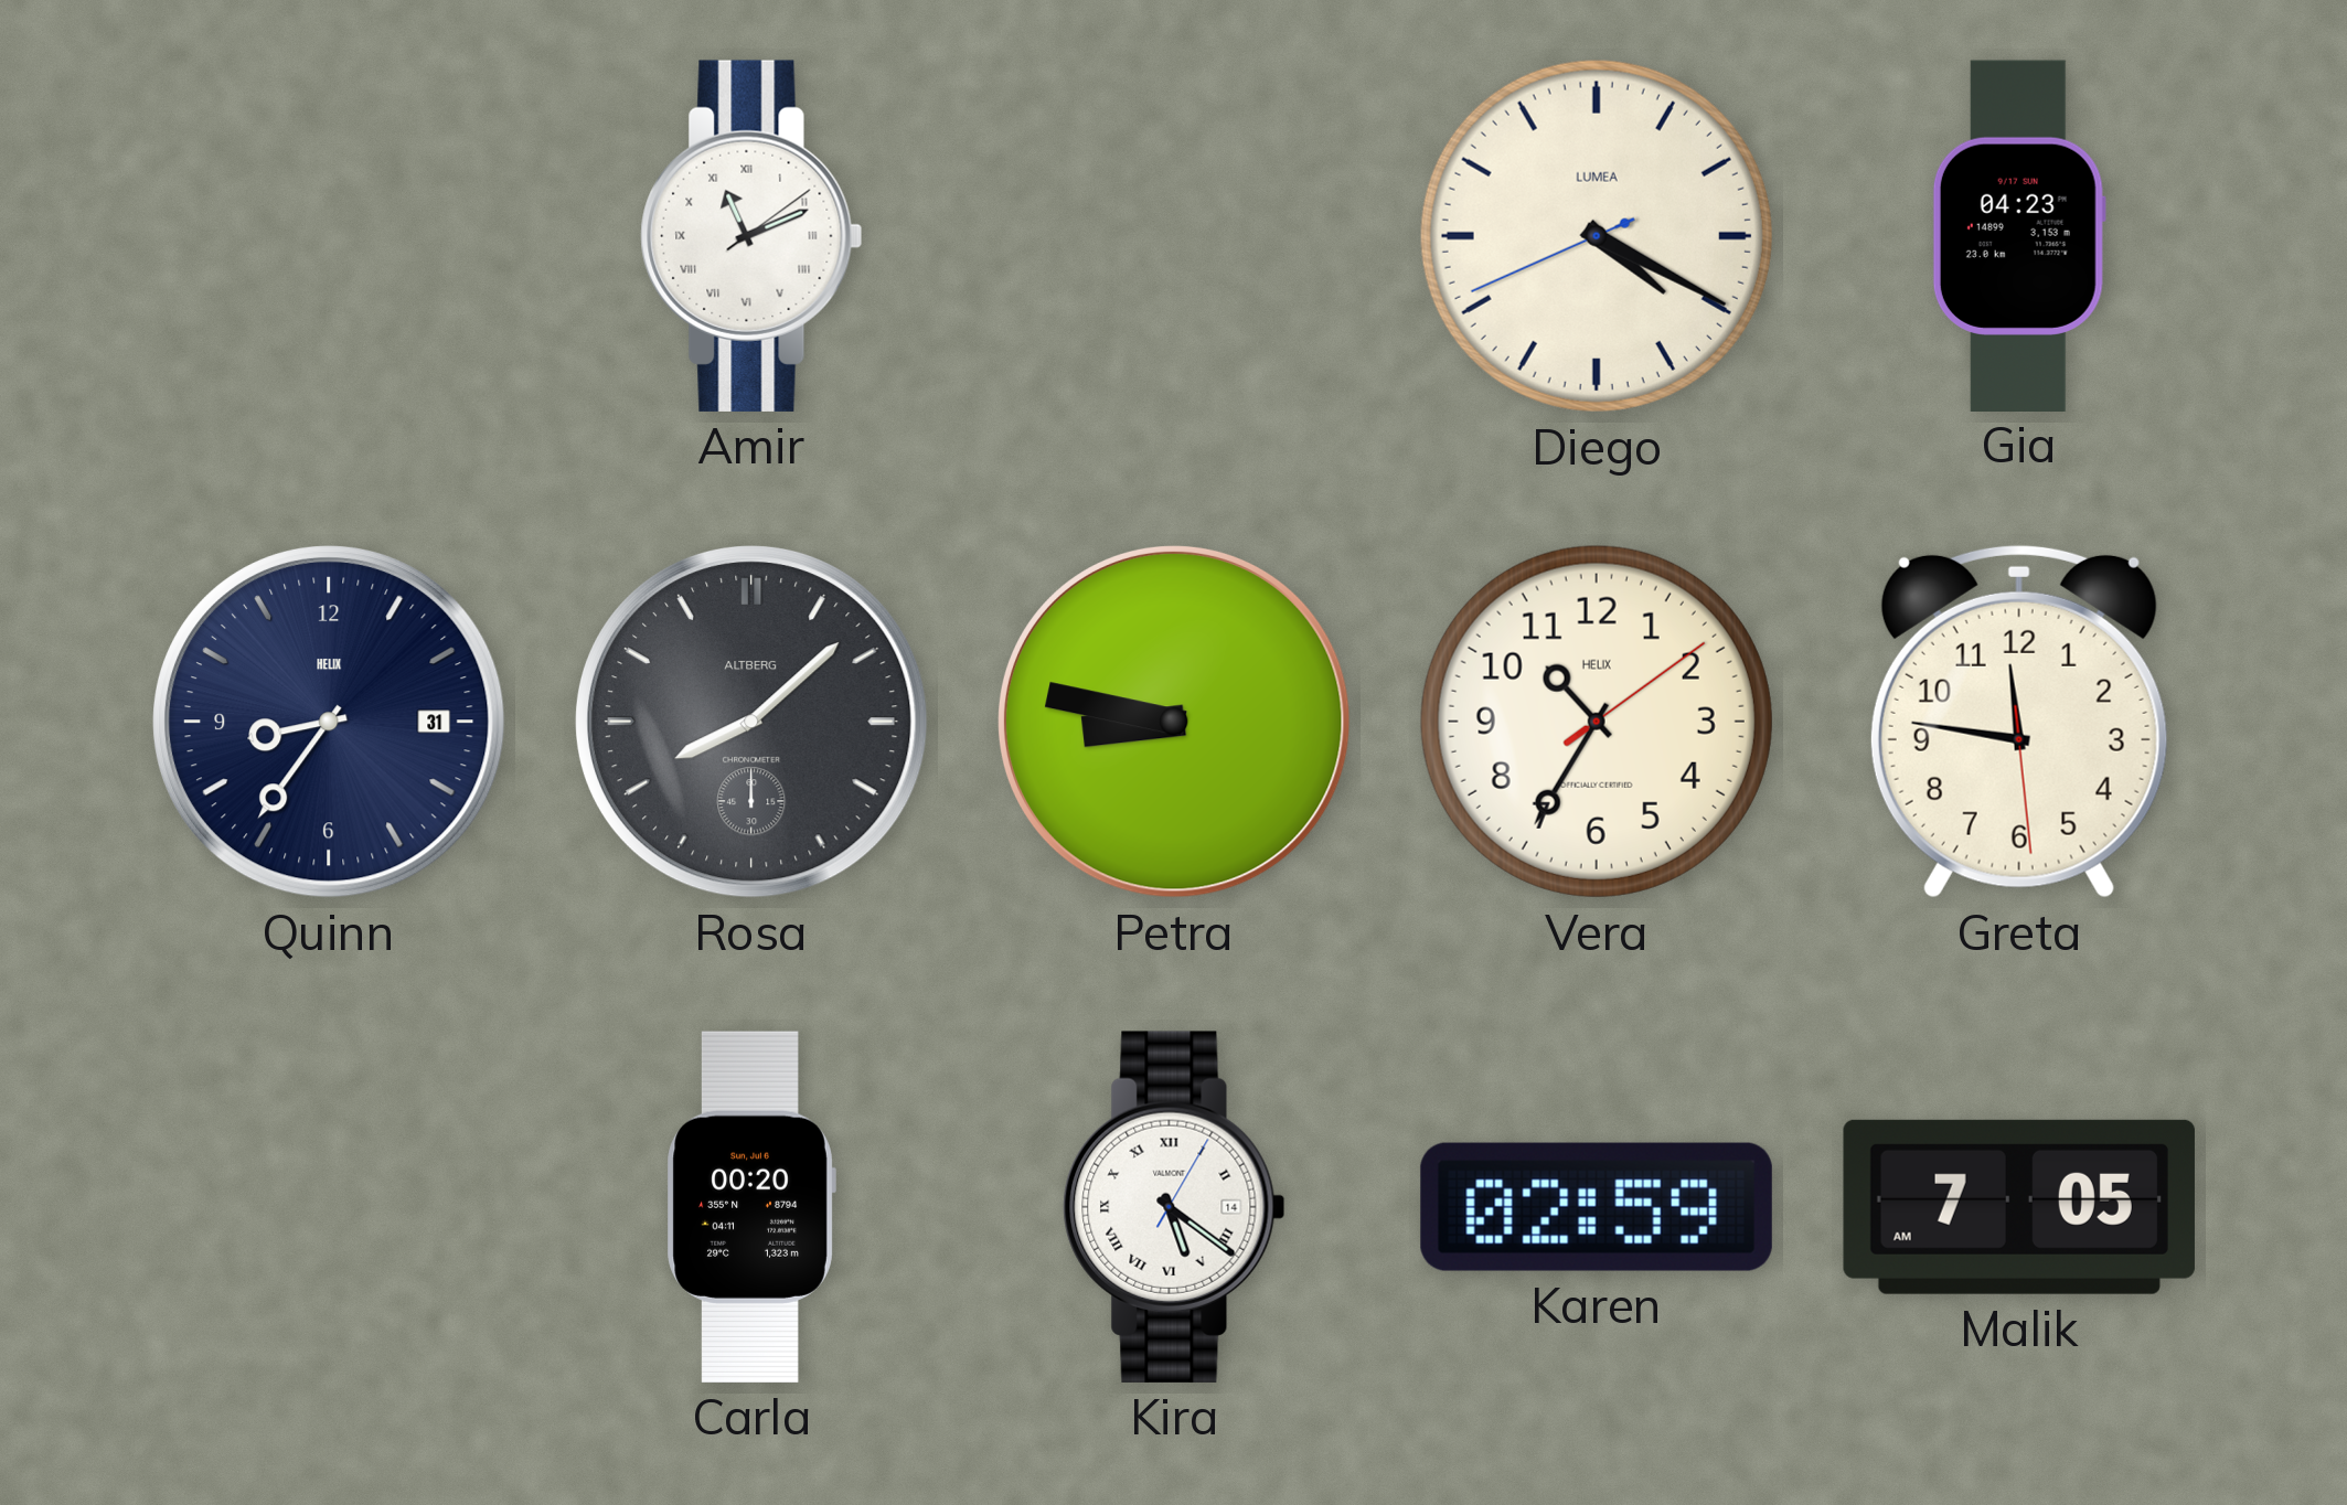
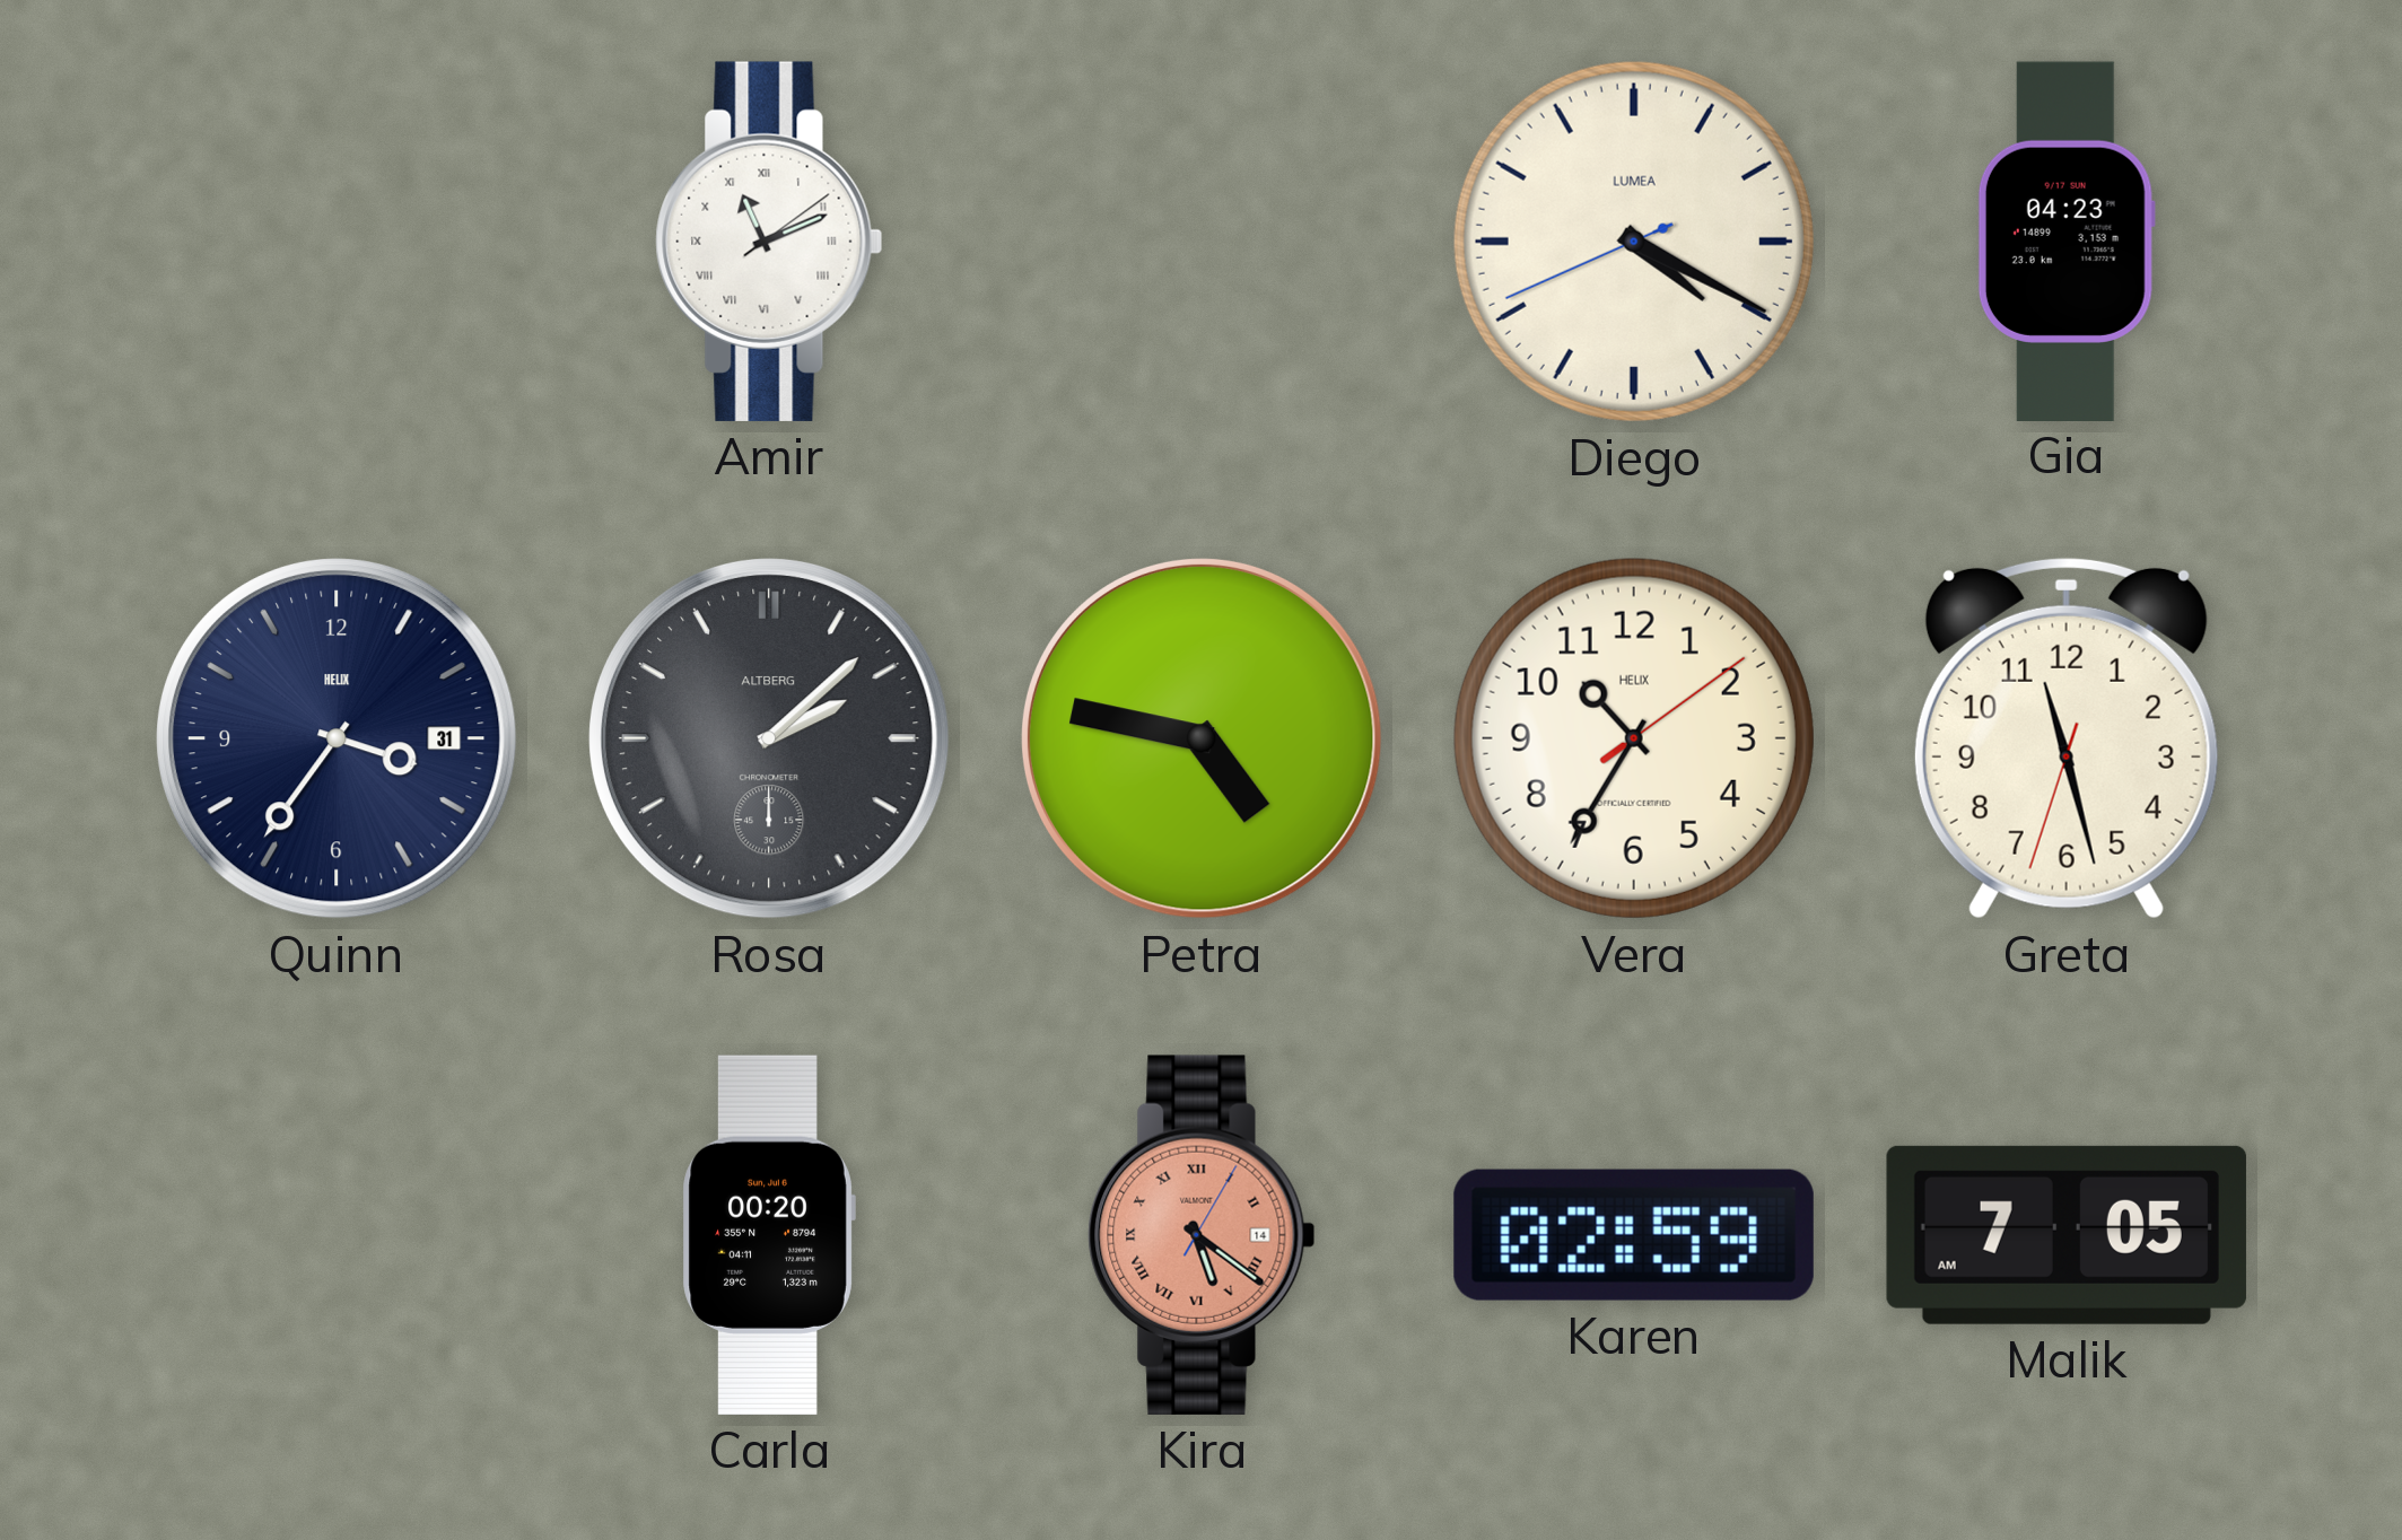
Quinn: 8:36 -> 3:36 (337, 738)
Rosa: 8:08 -> 2:08 (769, 738)
Petra: 8:47 -> 4:47 (1202, 738)
Greta: 11:46 -> 11:27 (2067, 738)
Kira dial: white -> salmon (1202, 1235)
